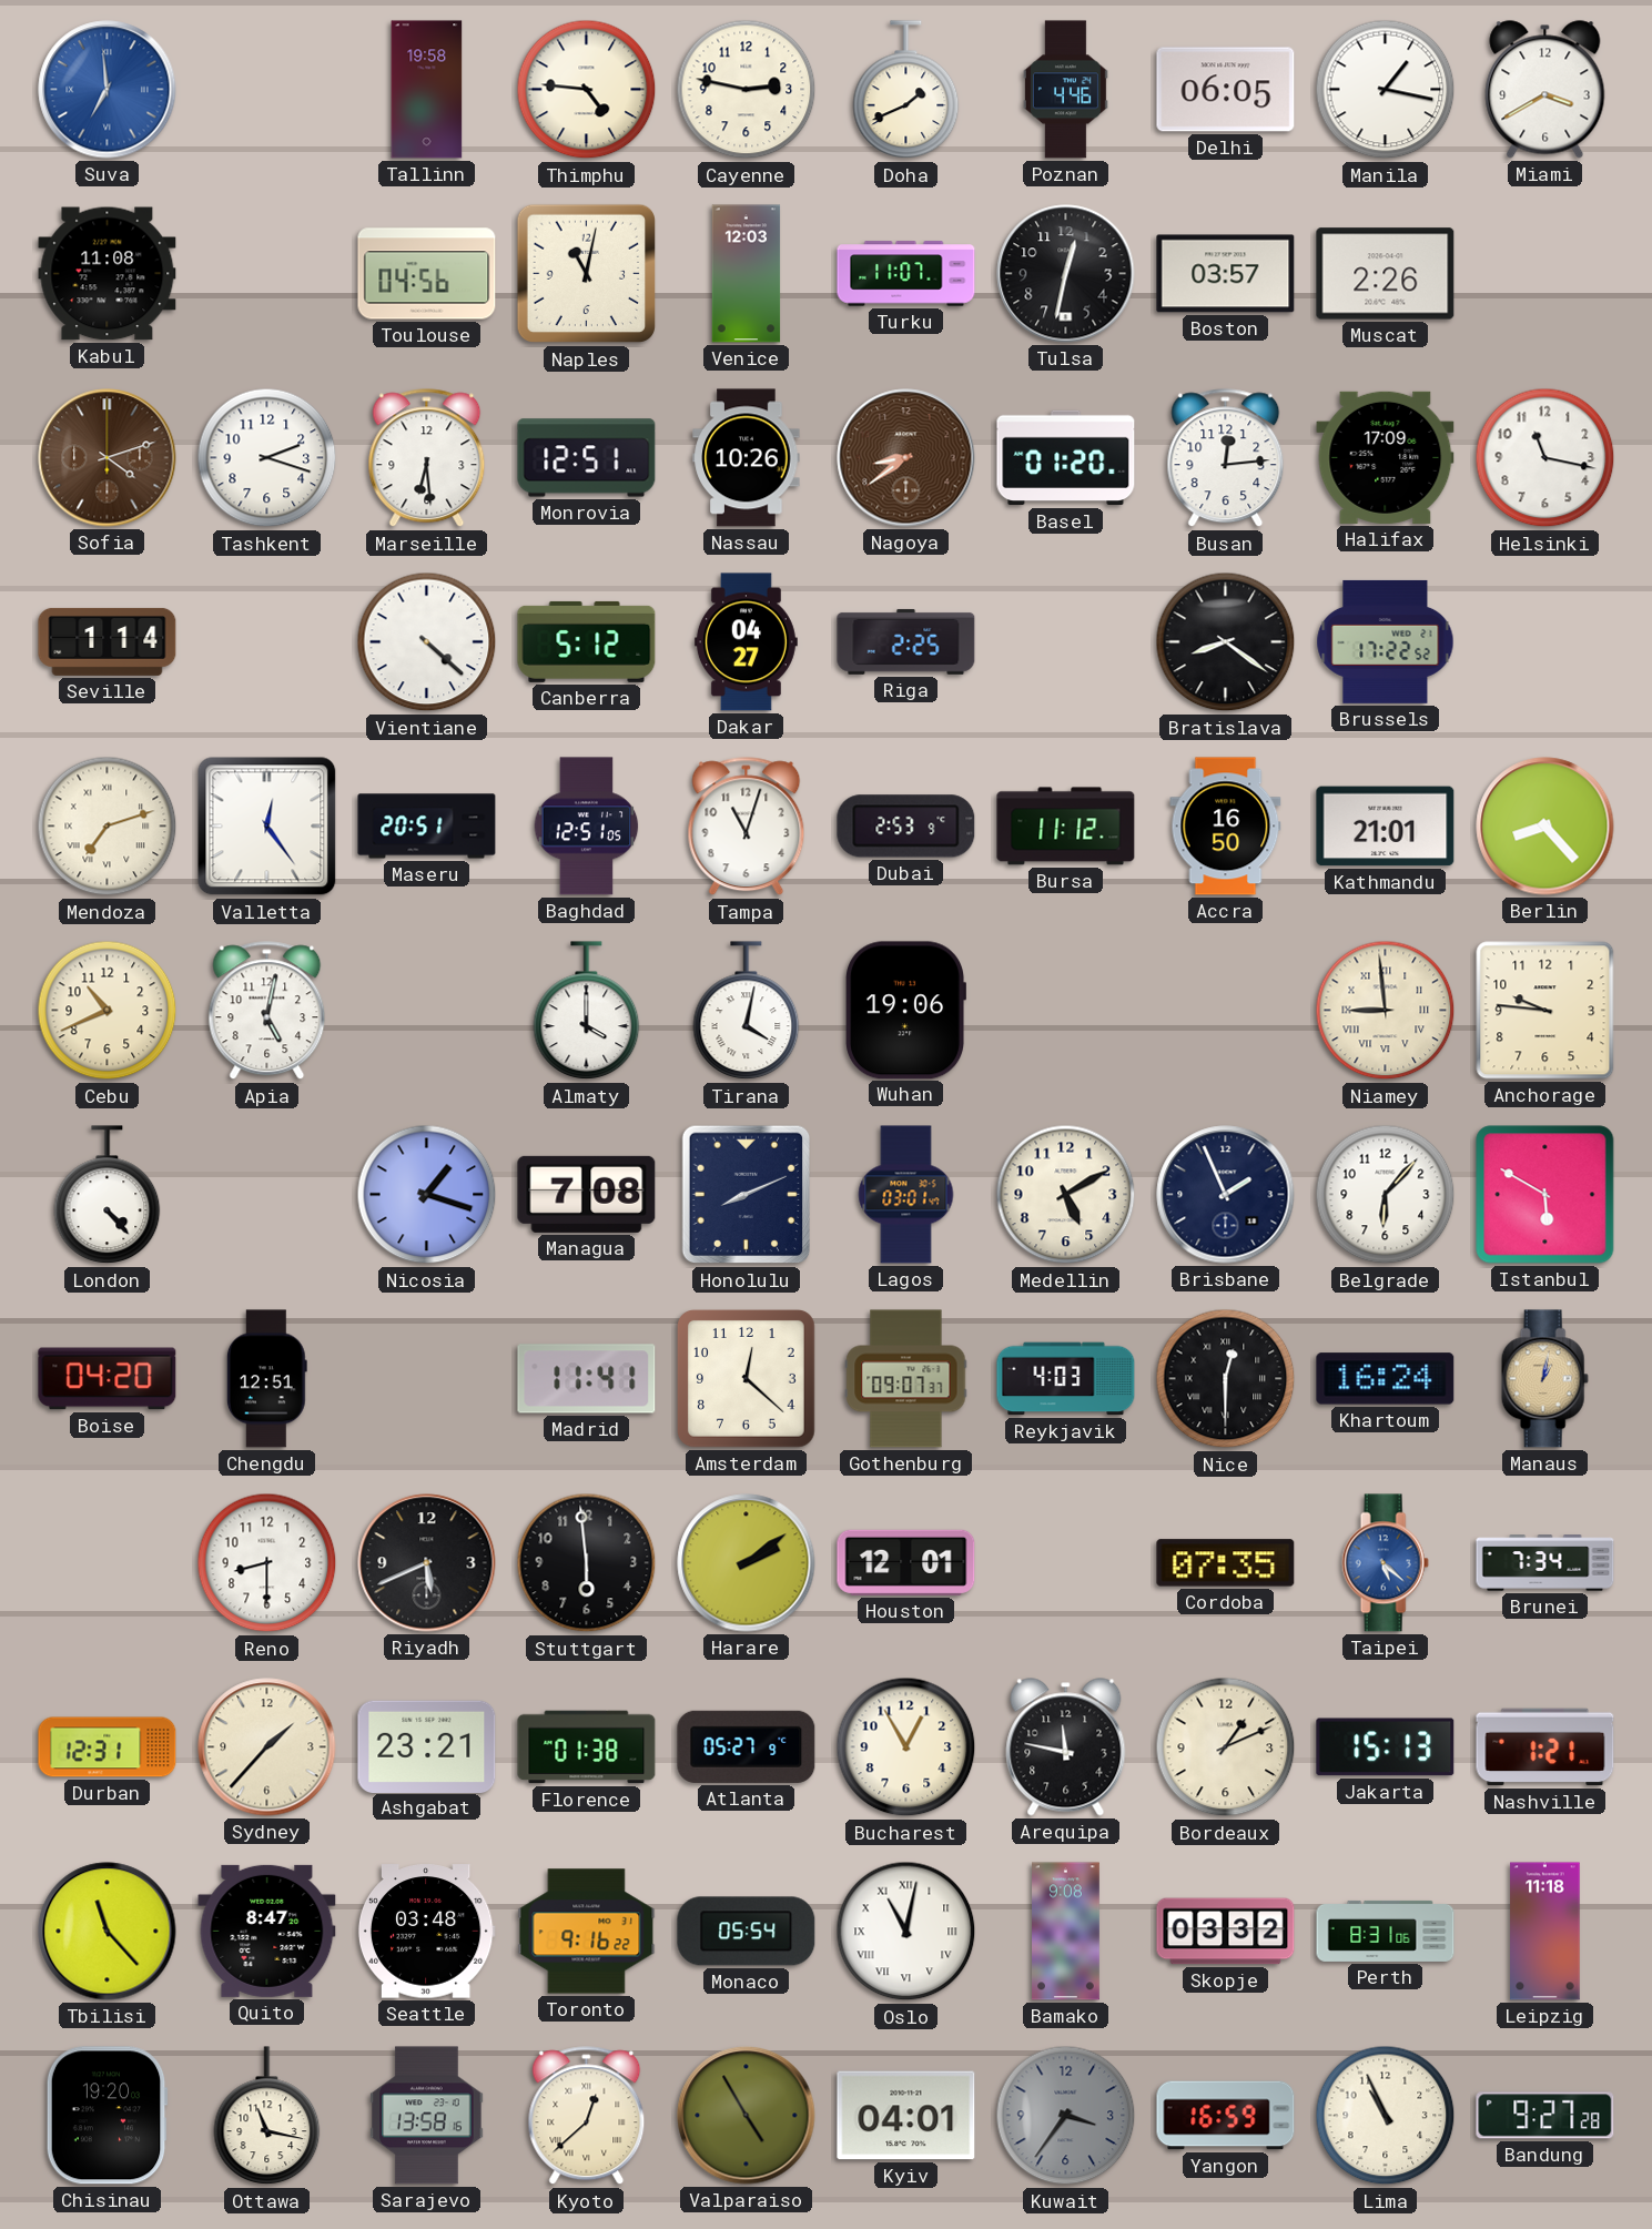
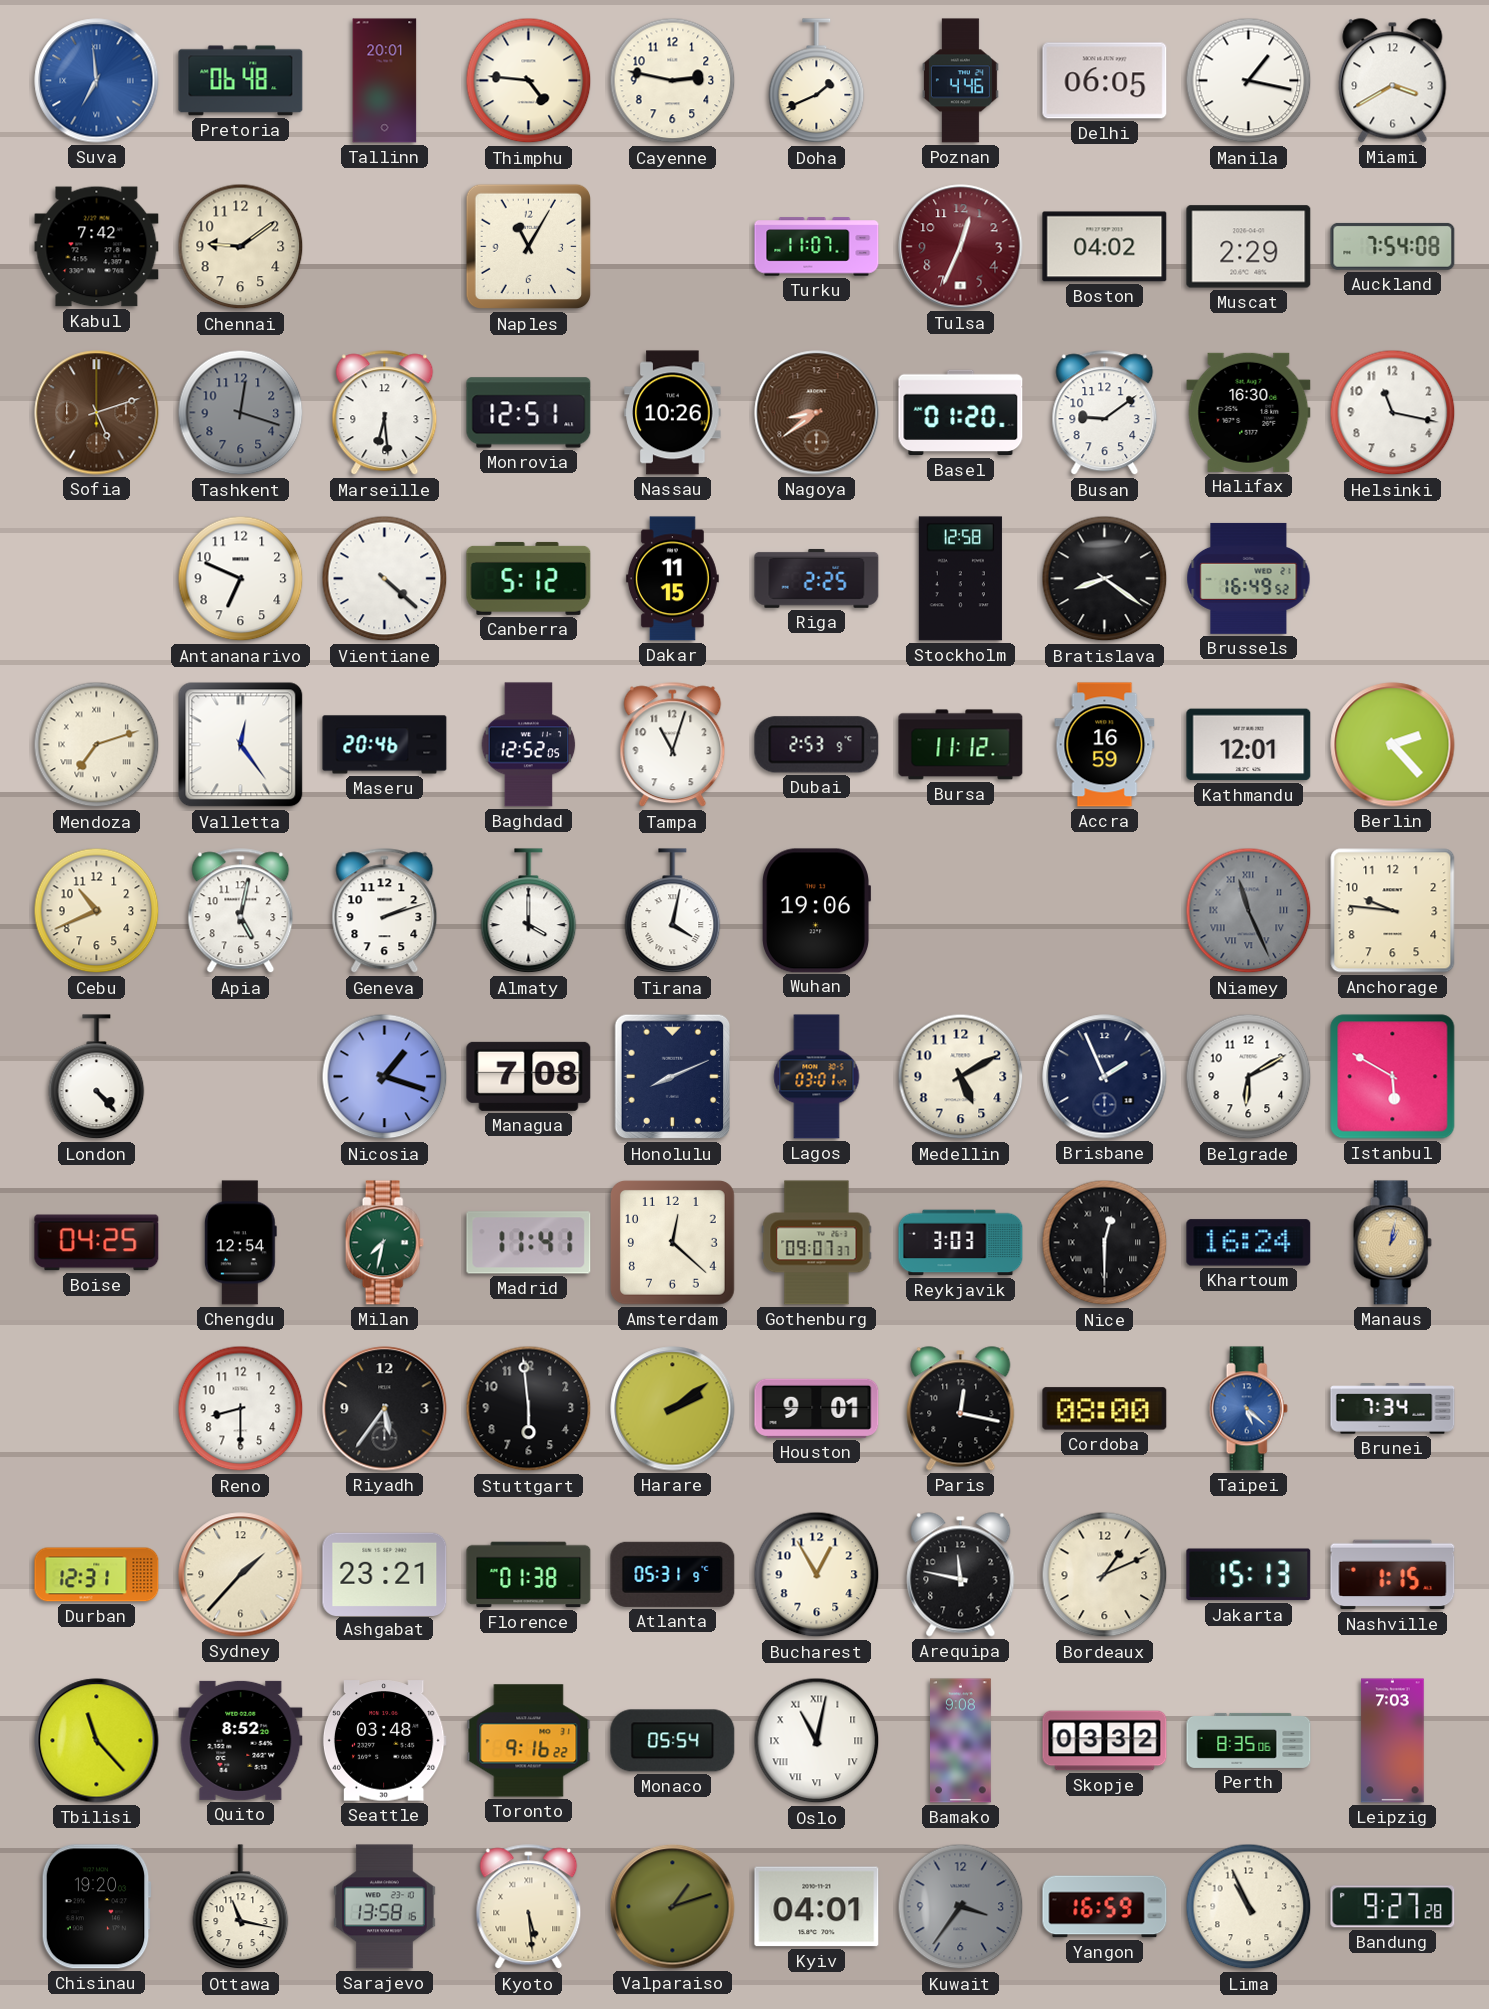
Pretoria: none -> 06:48 (241, 81)
Tallinn: 19:58 -> 20:01 (385, 81)
Kabul: 11:08 -> 7:42 (97, 247)
Chennai: none -> 9:09 (241, 247)
Toulouse: 04:56 -> none (427, 274)
Naples: 11:02 -> 11:05 (529, 247)
Venice: 12:03 -> none (747, 274)
Tulsa: 12:32 -> 12:34 (961, 247)
Tulsa dial: black -> burgundy (961, 247)
Boston: 03:57 -> 04:02 (1105, 247)
Muscat: 2:26 -> 2:29 (1249, 247)
Auckland: none -> 7:54 (1393, 246)
Sofia: 4:12 -> 5:12 (97, 413)
Tashkent: 2:18 -> 12:18 (241, 413)
Tashkent dial: white -> grey (241, 413)
Busan: 12:14 -> 9:09 (1105, 413)
Halifax: 17:09 -> 16:30 (1249, 412)
Seville: 1:14 -> none (108, 641)
Antananarivo: none -> 6:49 (241, 579)
Dakar: 04:27 -> 11:15 (672, 579)
Stockholm: none -> 12:58 (960, 579)
Brussels: 17:22 -> 16:49 (1249, 578)
Maseru: 20:51 -> 20:46 (385, 745)
Baghdad: 12:51 -> 12:52 (529, 745)
Accra: 16:50 -> 16:59 (1105, 745)
Kathmandu: 21:01 -> 12:01 (1249, 745)
Berlin: 8:23 -> 2:23 (1393, 745)
Geneva: none -> 2:12 (385, 911)
Niamey: 8:59 -> 11:26 (1249, 911)
Niamey dial: cream -> grey (1249, 911)
Belgrade: 6:07 -> 6:10 (1249, 1077)
Boise: 04:20 -> 04:25 (97, 1243)
Chengdu: 12:51 -> 12:54 (240, 1243)
Milan: none -> 7:32 (384, 1243)
Reykjavik: 4:03 -> 3:03 (961, 1243)
Riyadh: 5:41 -> 5:36 (385, 1409)
Houston: 12:01 -> 9:01 (817, 1408)
Paris: none -> 12:17 (961, 1409)
Cordoba: 07:35 -> 08:00 (1105, 1409)
Atlanta: 05:27 -> 05:31 (673, 1574)
Nashville: 1:21 -> 1:15 (1393, 1575)
Quito: 8:47 -> 8:52 (241, 1740)
Perth: 8:31 -> 8:35 (1249, 1740)
Leipzig: 11:18 -> 7:03 (1393, 1741)
Kyoto: 12:38 -> 5:29 (529, 1907)
Valparaiso: 4:55 -> 1:12 (673, 1907)
